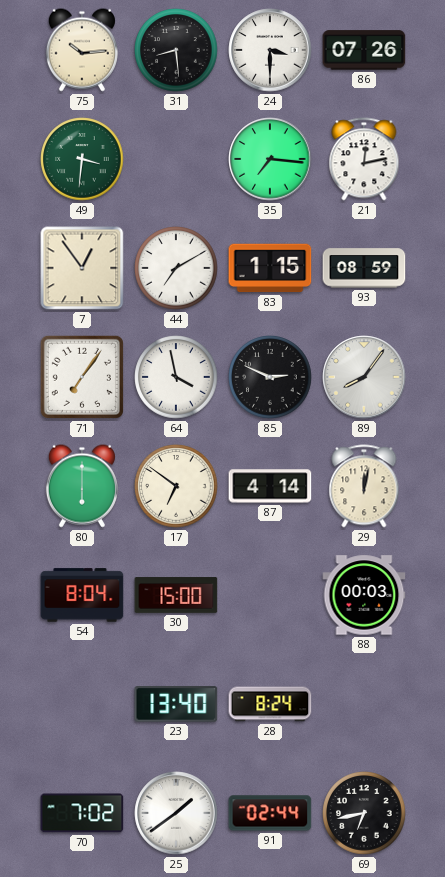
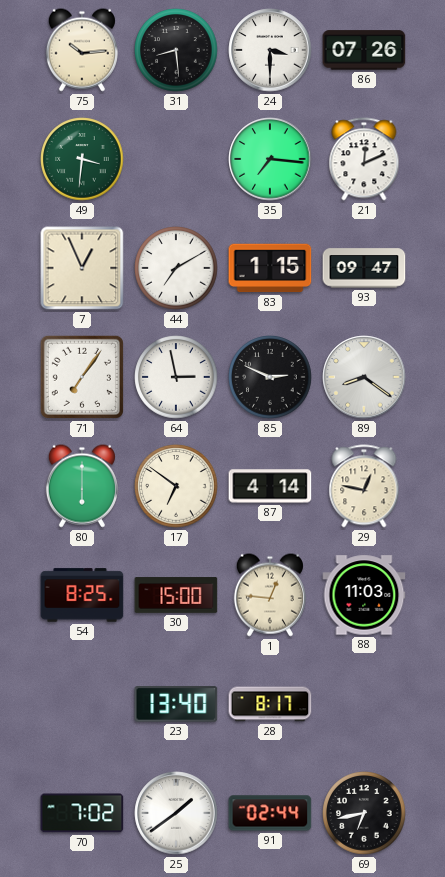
21: 12:13 -> 12:11 (364, 159)
7: 12:54 -> 12:56 (82, 268)
93: 08:59 -> 09:47 (364, 268)
64: 3:58 -> 2:58 (176, 377)
89: 8:06 -> 8:21 (364, 377)
29: 12:02 -> 12:47 (364, 486)
54: 8:04 -> 8:25 (82, 595)
1: none -> 12:46 (270, 595)
88: 00:03 -> 11:03 (364, 595)
28: 8:24 -> 8:17 (270, 704)
